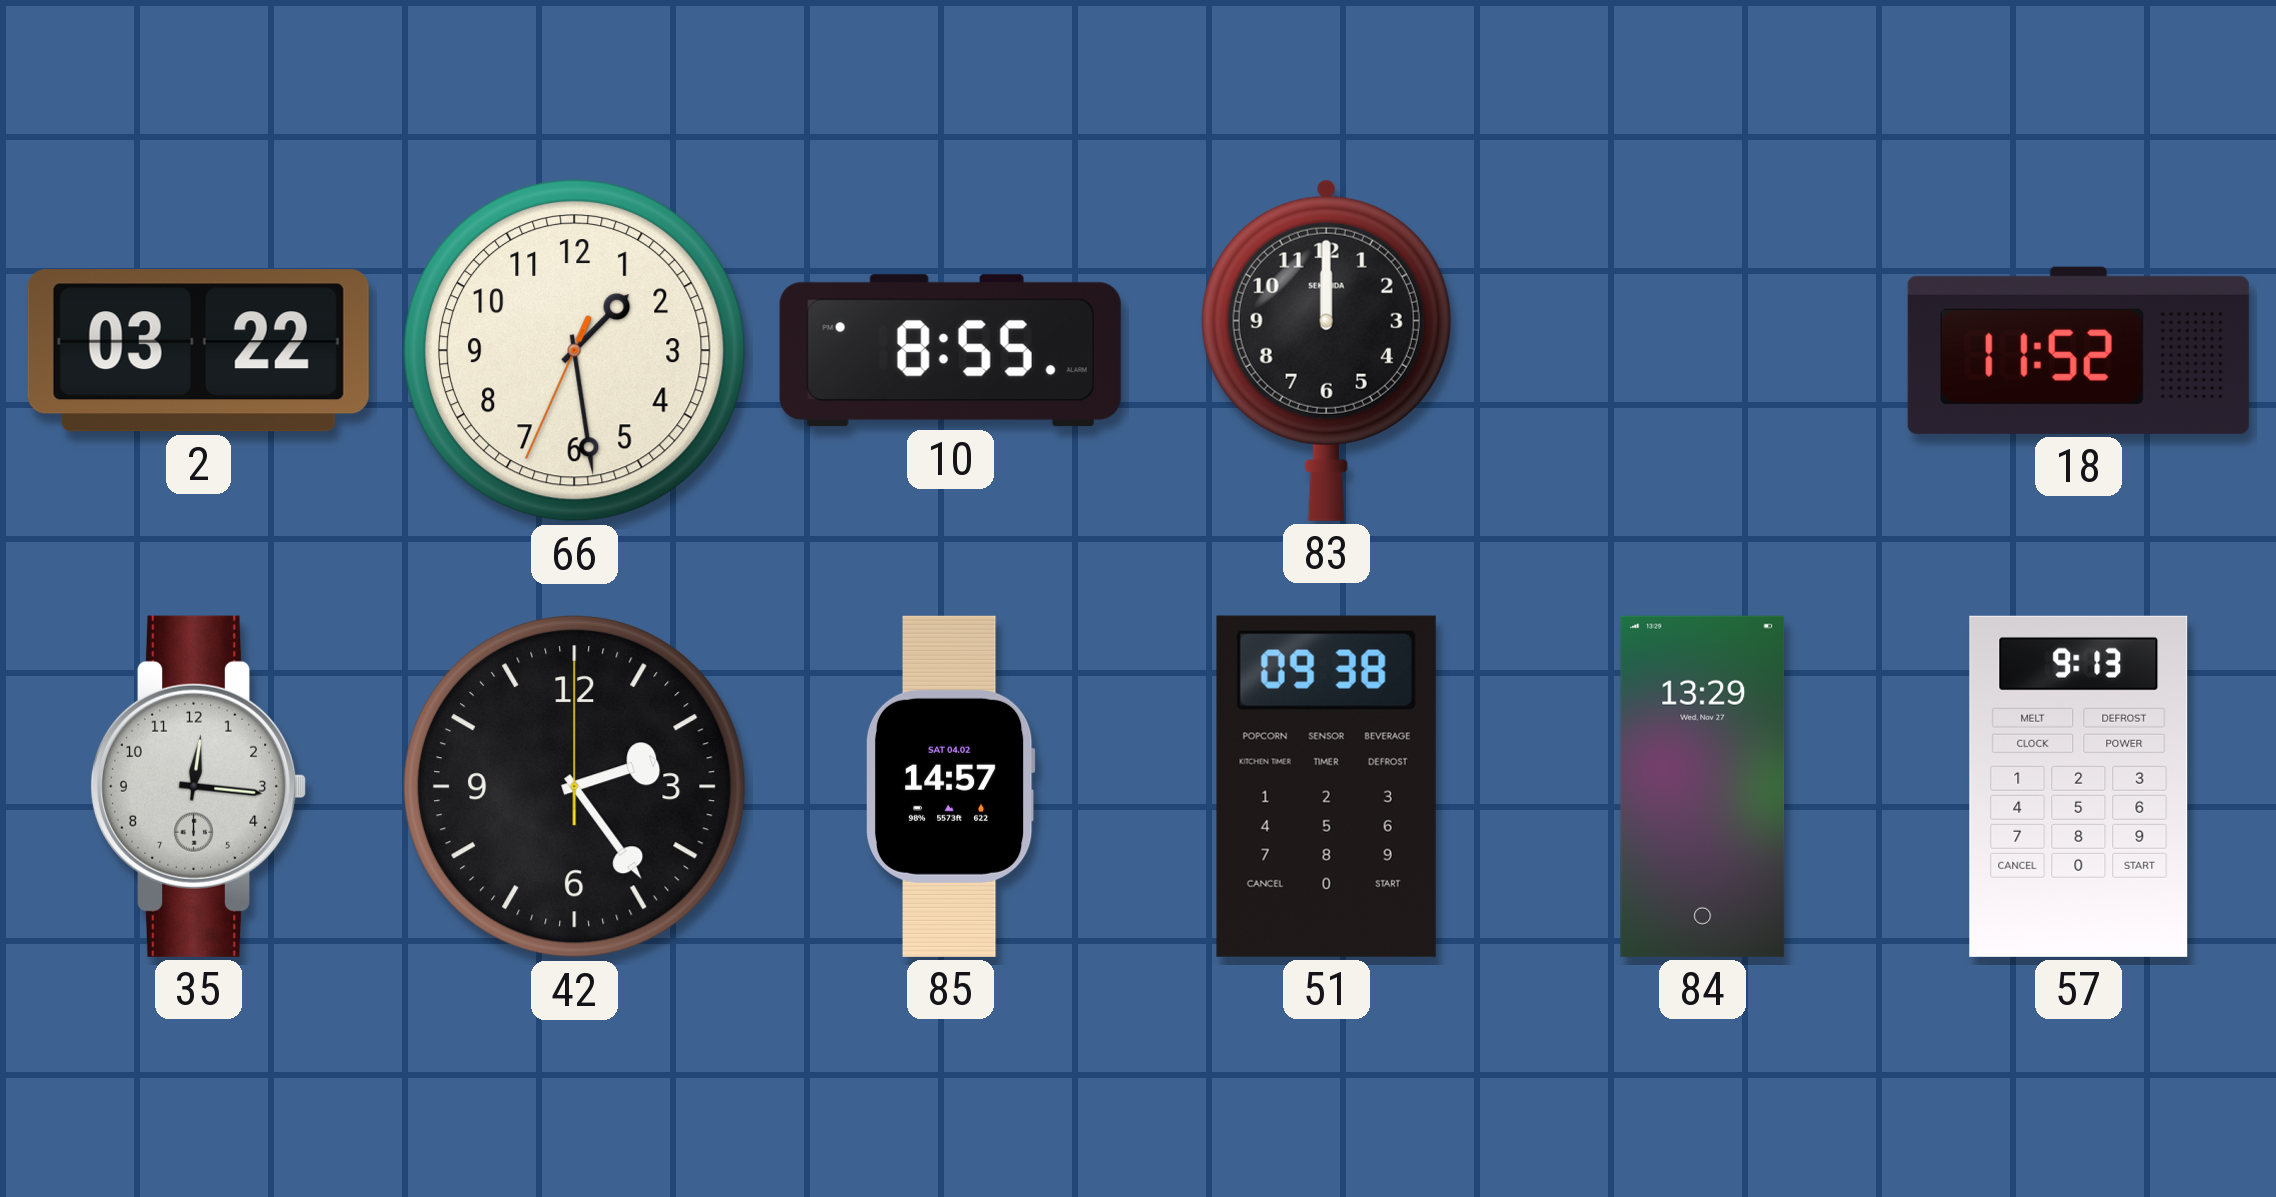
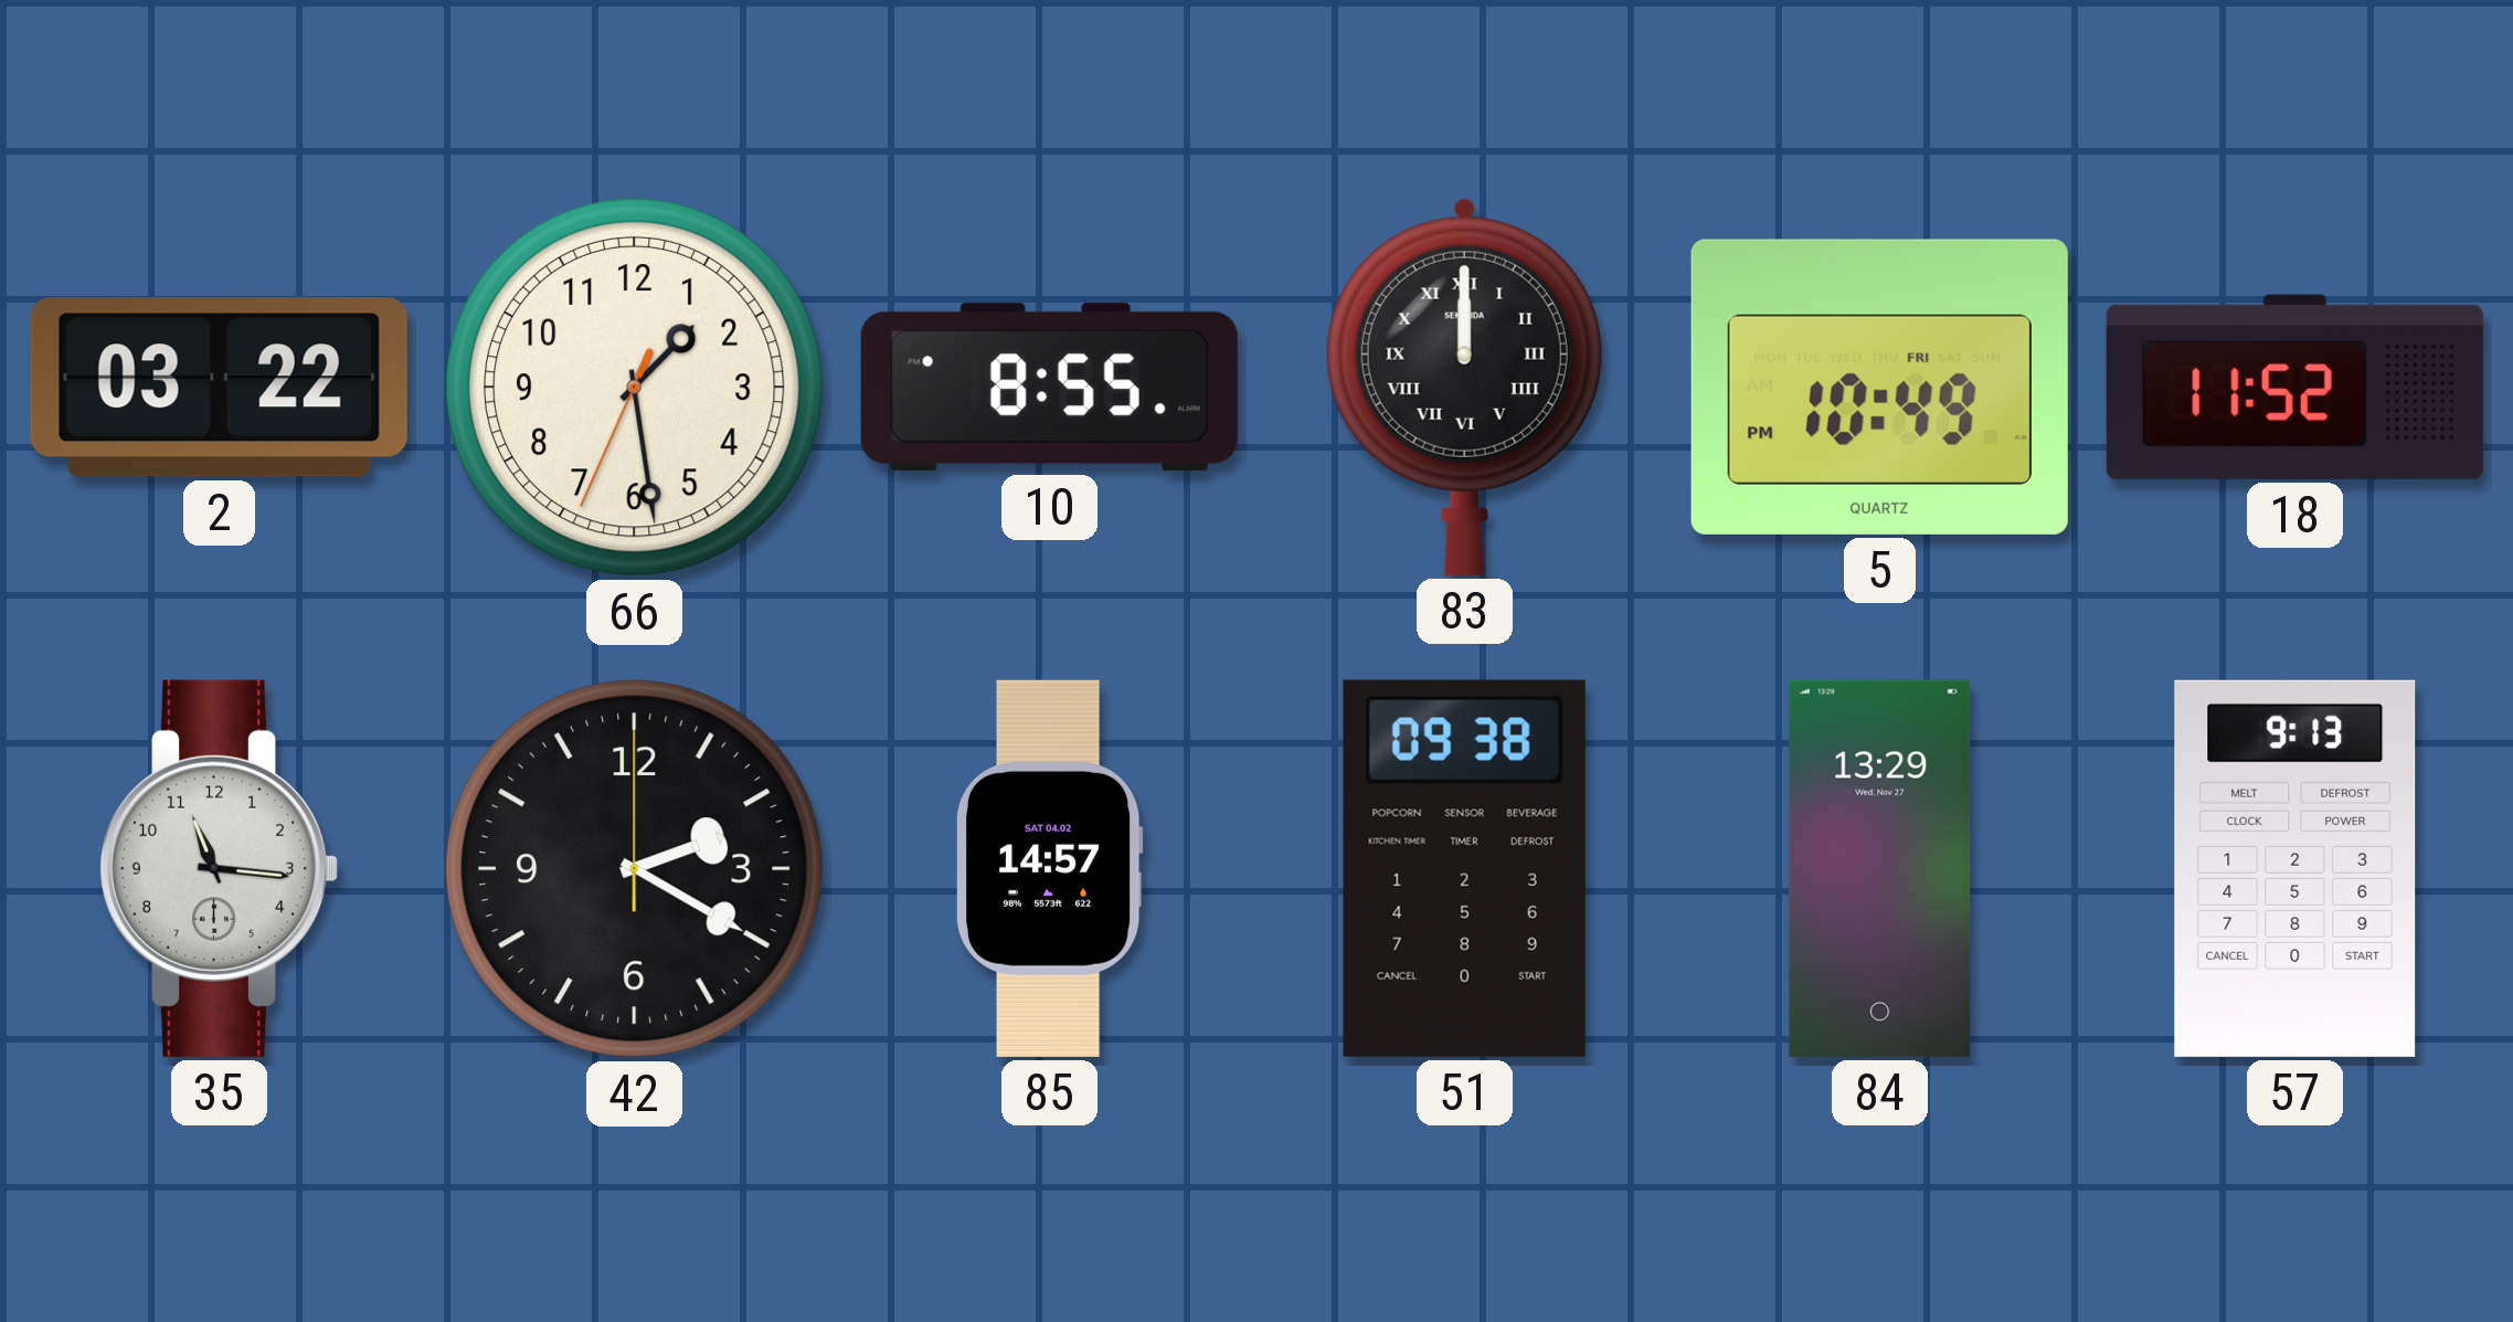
83 numerals: Arabic -> Roman (1464, 387)
5: none -> 10:49 (1879, 387)
35: 12:16 -> 11:16 (219, 868)
42: 2:24 -> 2:20 (634, 868)
